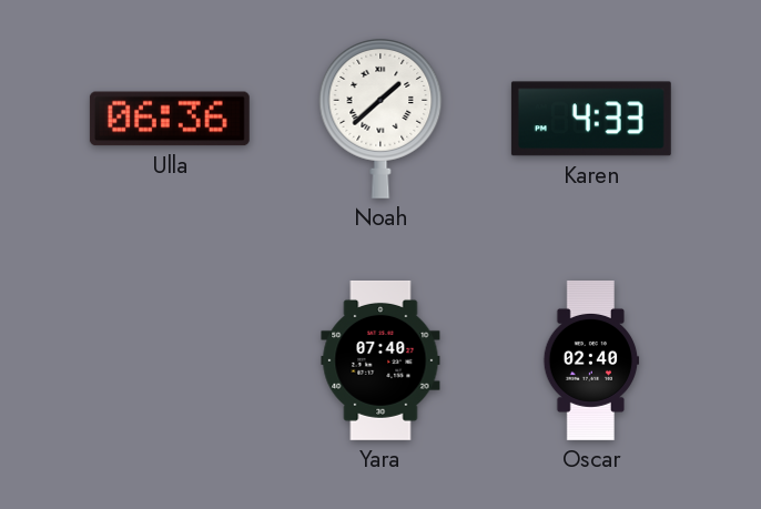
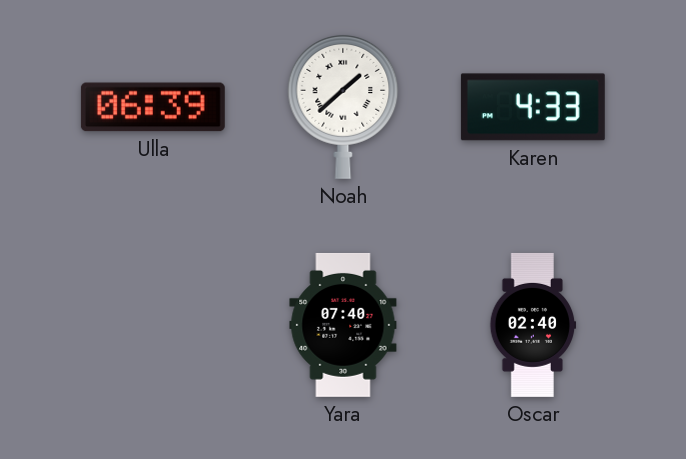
Ulla: 06:36 -> 06:39 (153, 107)
